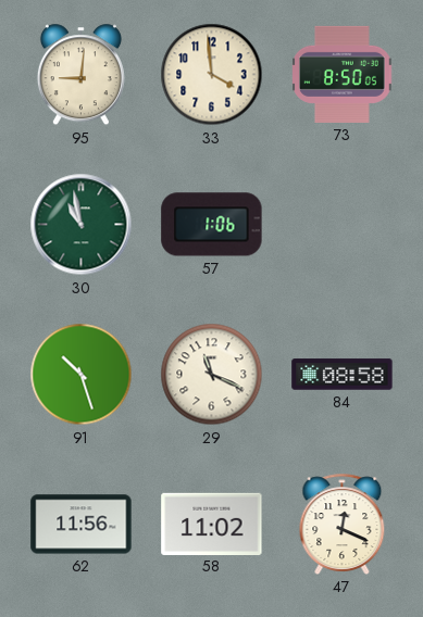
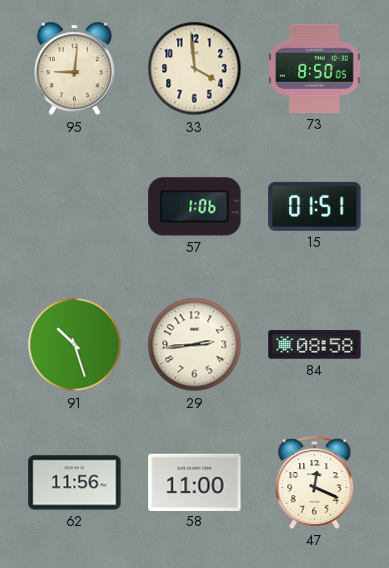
30: 10:58 -> none (82, 225)
15: none -> 01:51 (315, 206)
29: 11:19 -> 2:44 (195, 345)
58: 11:02 -> 11:00 (195, 482)
